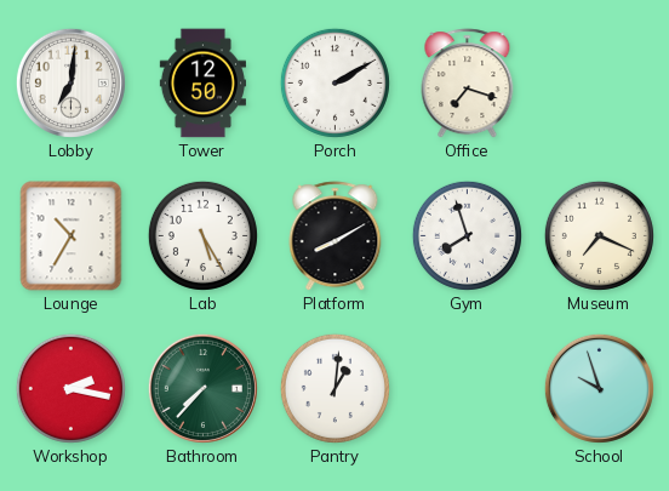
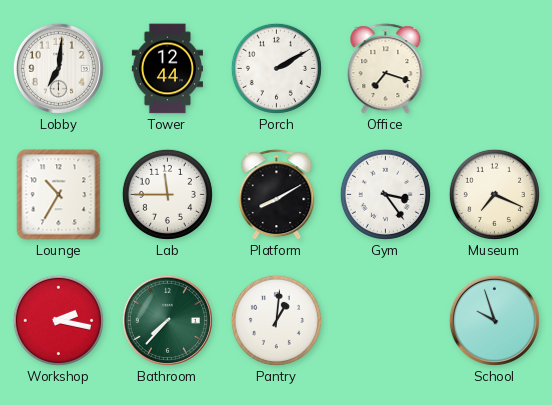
Tower: 12:50 -> 12:44 (167, 69)
Lab: 5:25 -> 11:45 (167, 194)
Gym: 7:57 -> 3:24 (385, 194)
